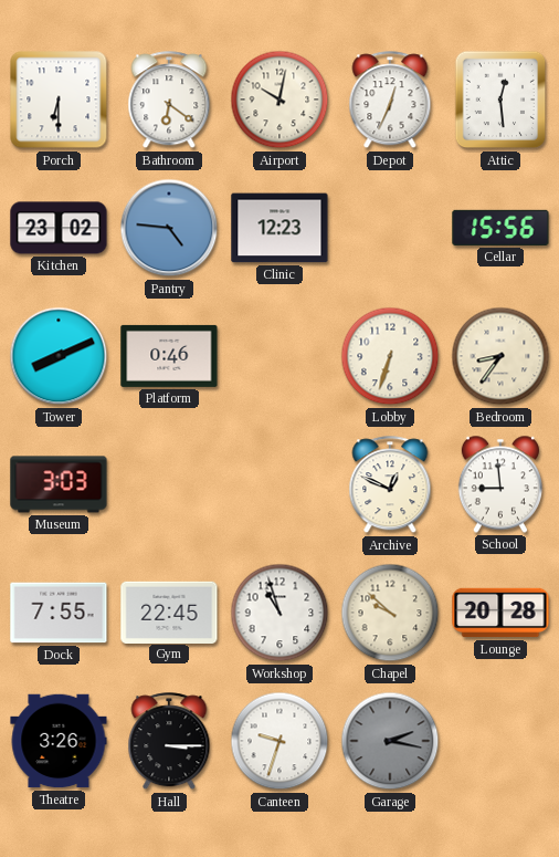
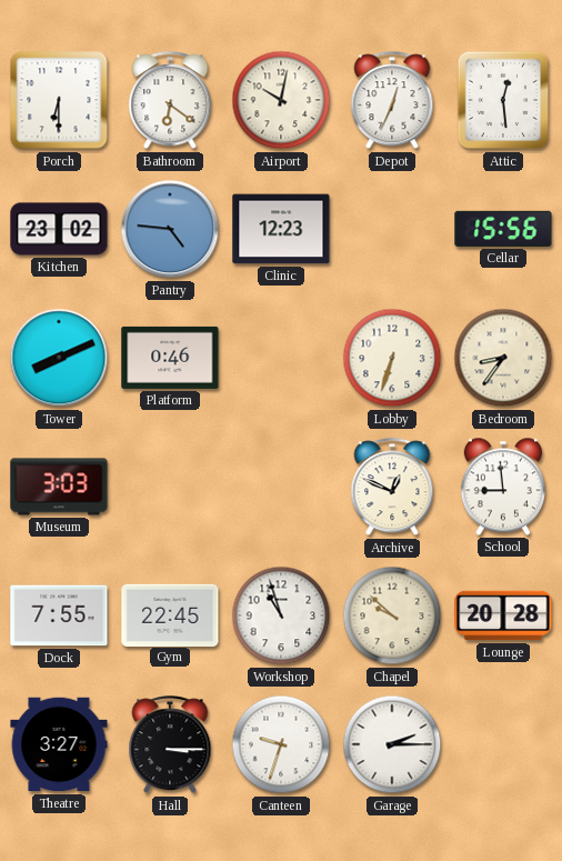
Theatre: 3:26 -> 3:27 (59, 744)
Garage: 2:17 -> 2:15 (392, 744)
Garage dial: grey -> white (392, 744)
